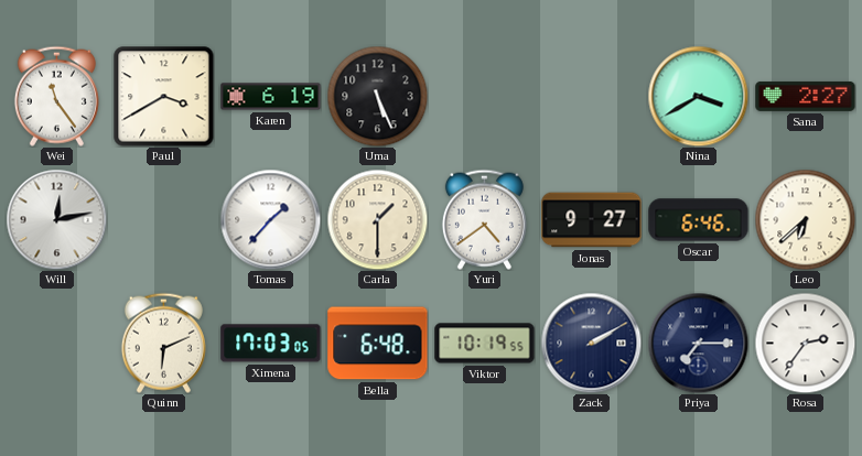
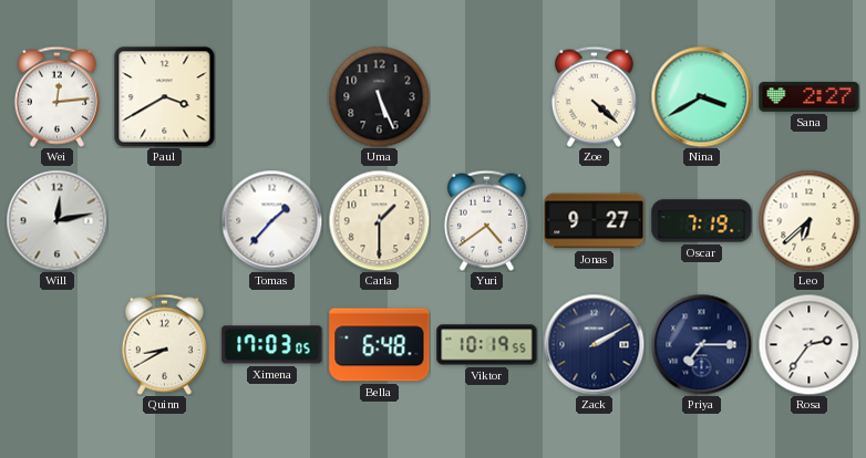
Wei: 11:24 -> 12:14 (56, 96)
Karen: 6:19 -> none (271, 97)
Zoe: none -> 4:22 (594, 96)
Oscar: 6:46 -> 7:19 (702, 221)
Quinn: 6:11 -> 8:40 (164, 344)
